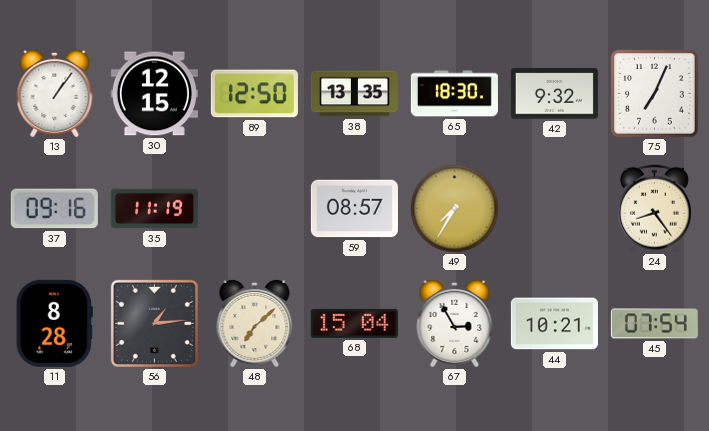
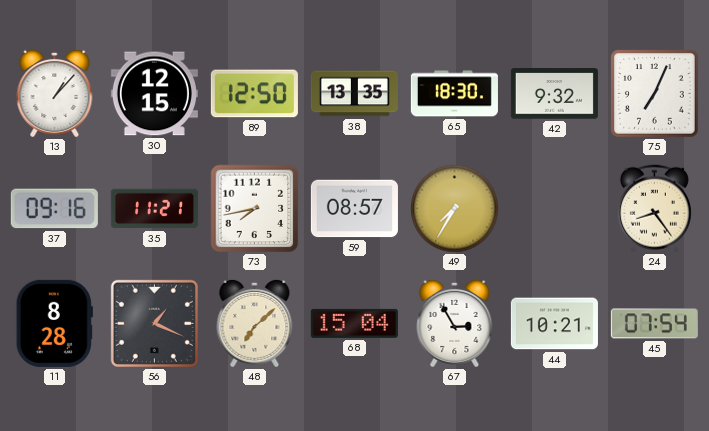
13: 1:06 -> 1:07 (55, 93)
35: 11:19 -> 11:21 (154, 209)
73: none -> 7:43 (255, 209)
56: 1:14 -> 1:19 (154, 323)
